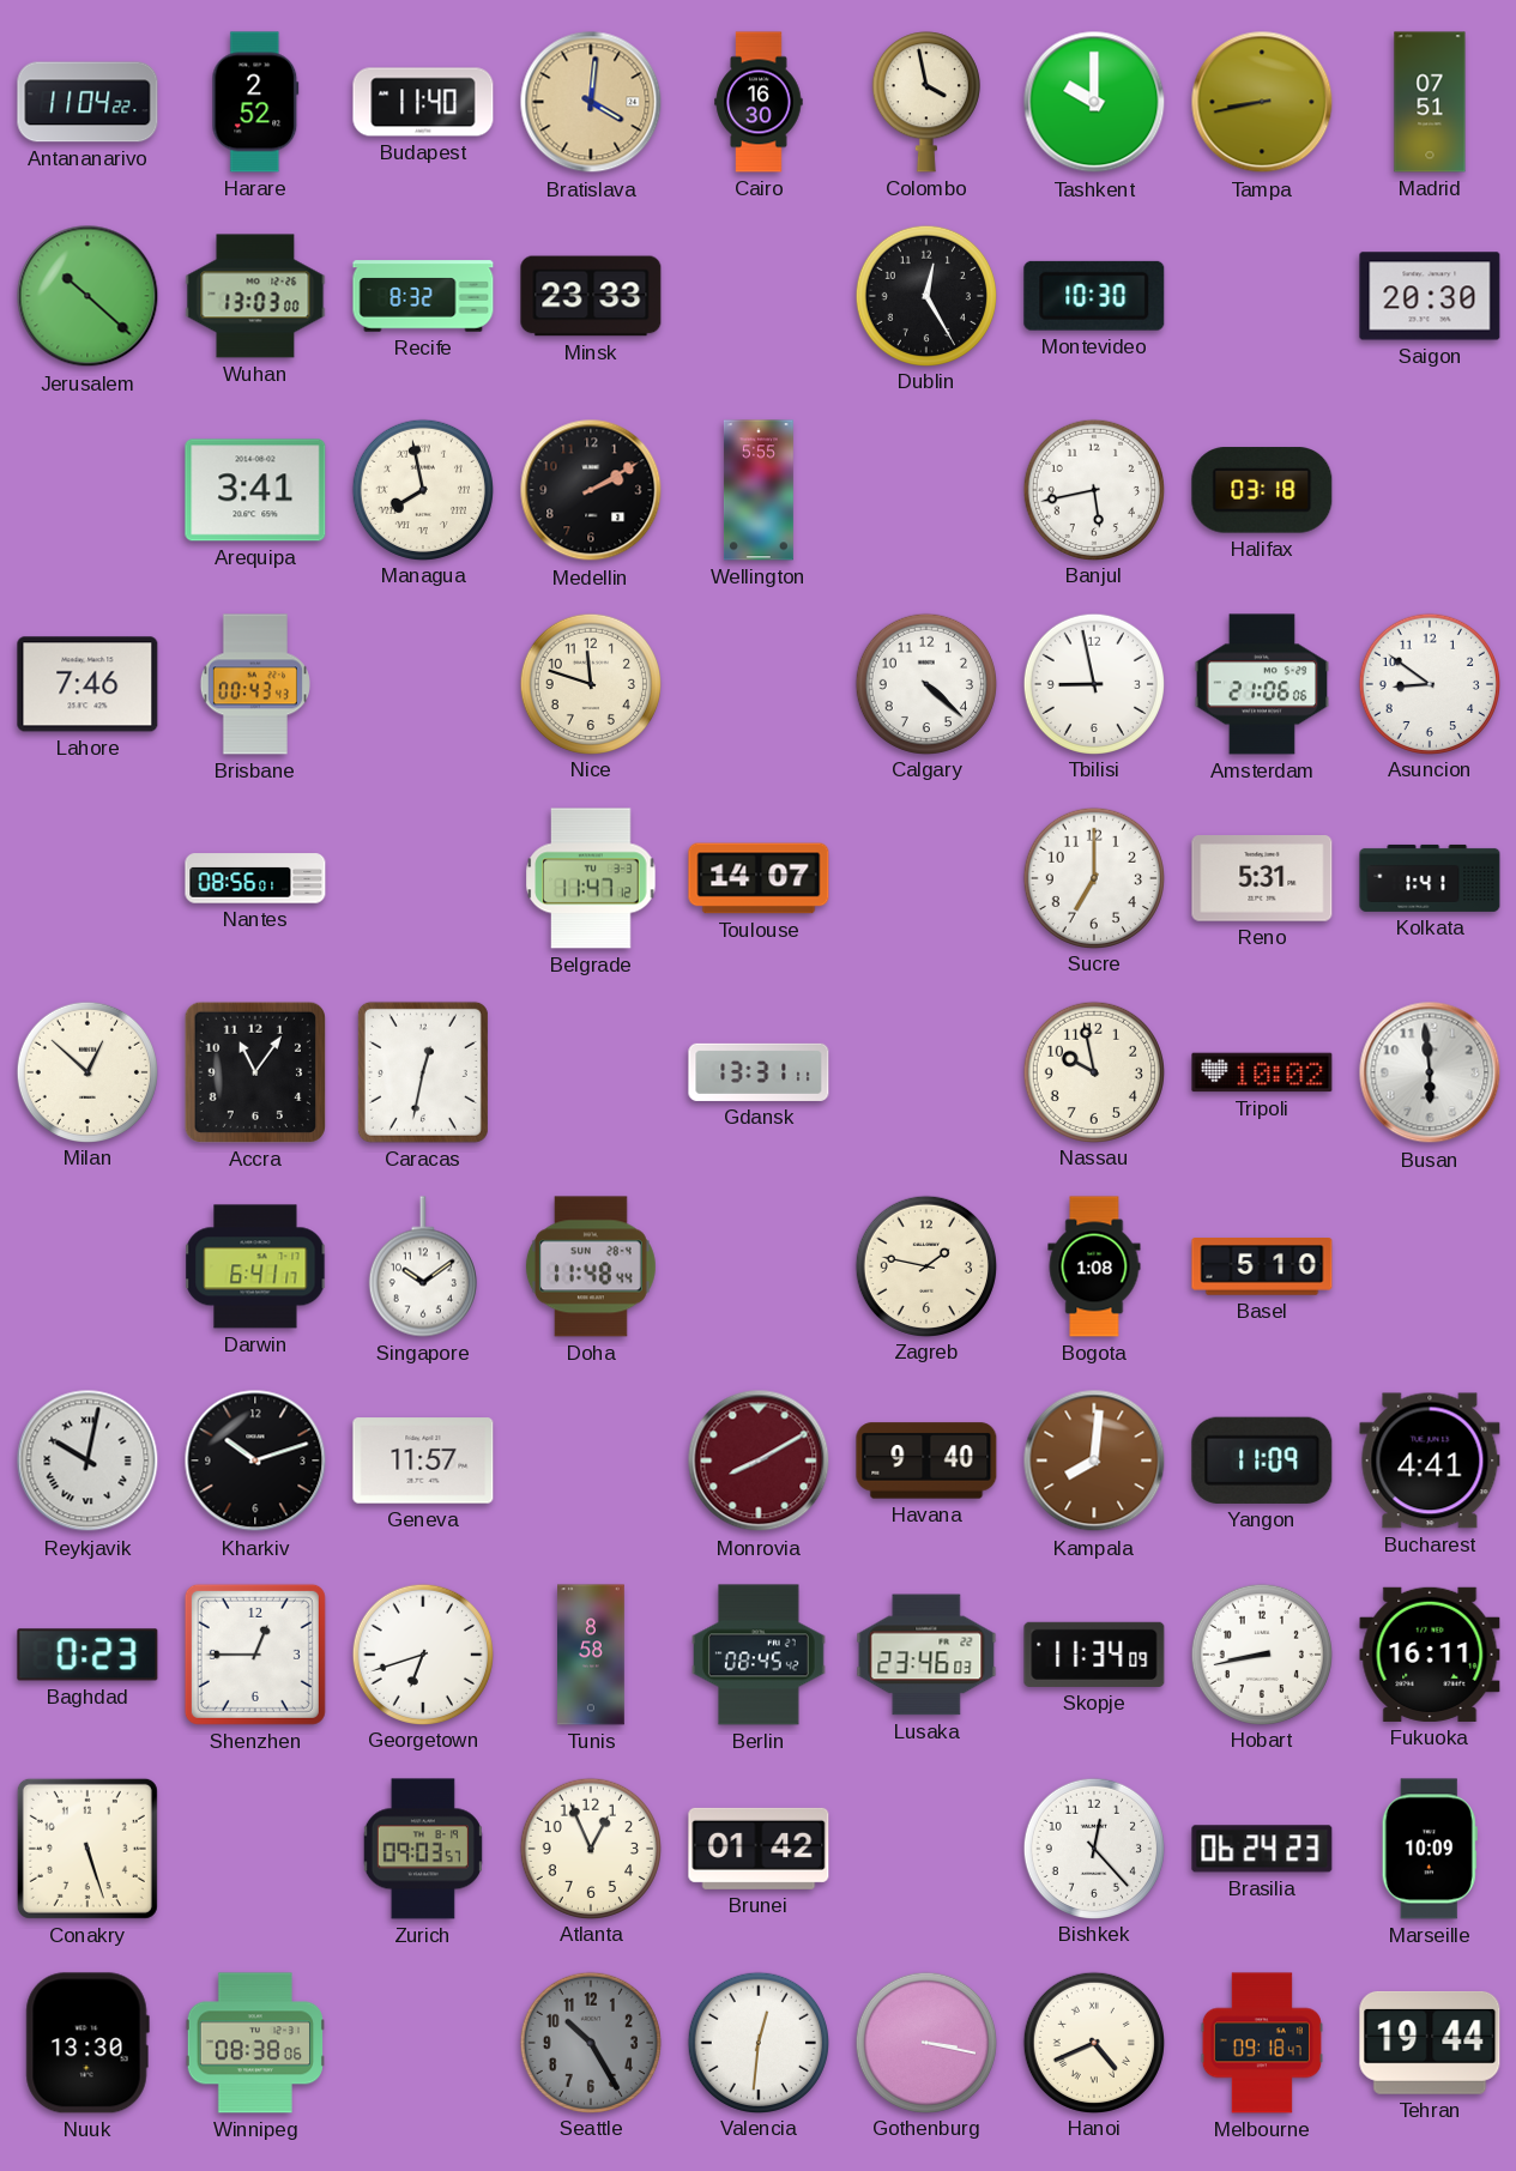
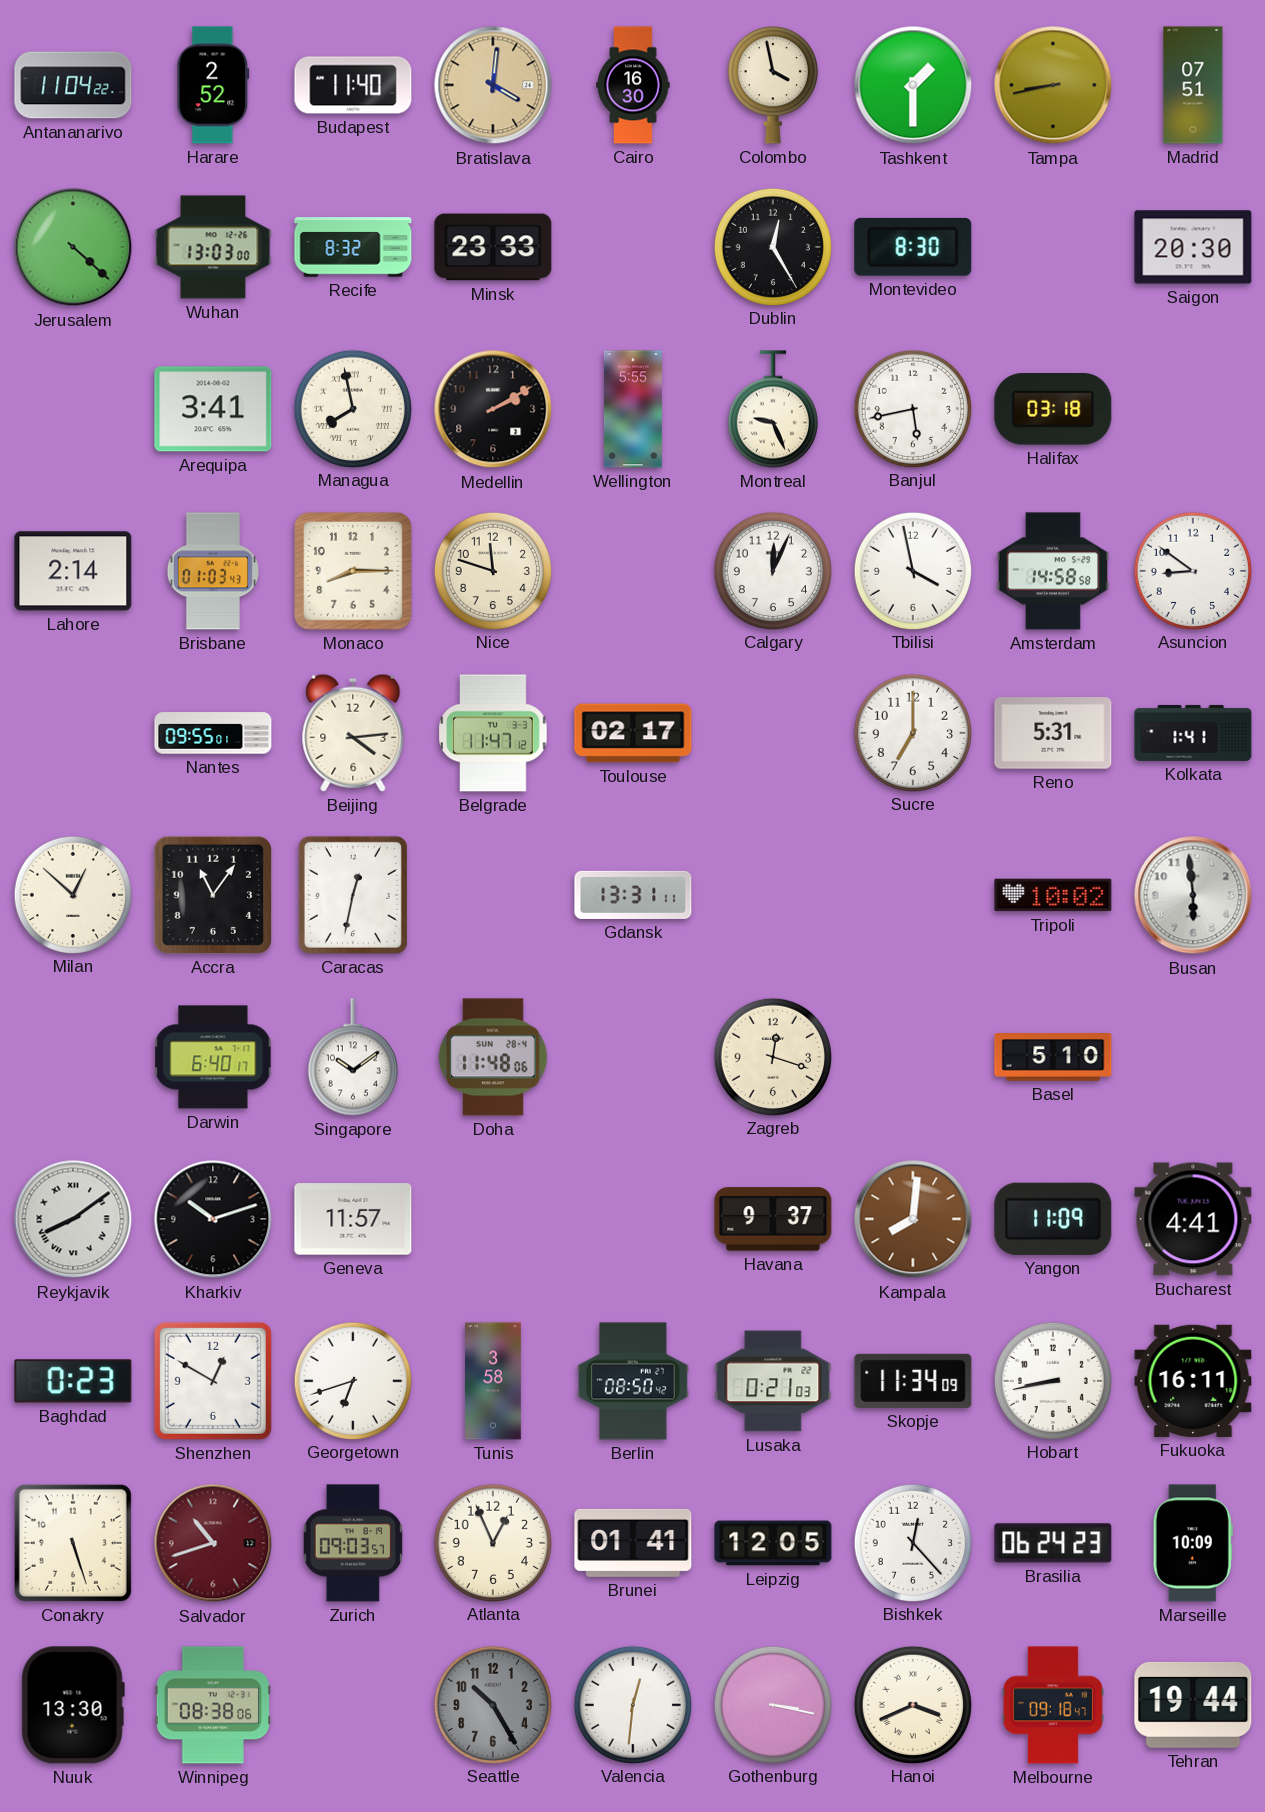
Tashkent: 10:00 -> 1:30 (913, 85)
Jerusalem: 10:22 -> 4:22 (73, 247)
Montevideo: 10:30 -> 8:30 (913, 247)
Montreal: none -> 9:26 (773, 409)
Lahore: 7:46 -> 2:14 (73, 571)
Brisbane: 00:43 -> 01:03 (213, 571)
Monaco: none -> 8:15 (353, 571)
Calgary: 4:22 -> 12:04 (772, 570)
Tbilisi: 8:58 -> 3:58 (912, 570)
Amsterdam: 21:06 -> 14:58 (1053, 571)
Nantes: 08:56 -> 09:55 (213, 733)
Beijing: none -> 4:14 (353, 733)
Toulouse: 14:07 -> 02:17 (633, 733)
Nassau: 9:58 -> none (1093, 1071)
Darwin: 6:41 -> 6:40 (213, 1057)
Doha: 11:48:44 -> 11:48:06 (493, 1057)
Zagreb: 1:47 -> 12:18 (772, 1056)
Bogota: 1:08 -> none (1094, 1266)
Reykjavik: 10:02 -> 8:09 (73, 1219)
Monrovia: 8:10 -> none (759, 1461)
Havana: 9:40 -> 9:37 (773, 1219)
Shenzhen: 12:45 -> 12:50 (213, 1381)
Tunis: 8:58 -> 3:58 (493, 1381)
Berlin: 08:45 -> 08:50 (634, 1381)
Lusaka: 23:46 -> 0:21 (773, 1381)
Salvador: none -> 10:42 (213, 1543)
Brunei: 01:42 -> 01:41 (633, 1543)
Leipzig: none -> 12:05 (773, 1543)
Hanoi: 4:41 -> 3:41 (912, 1704)
